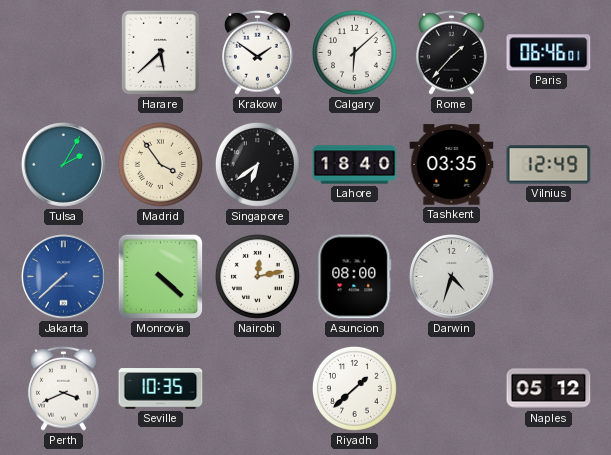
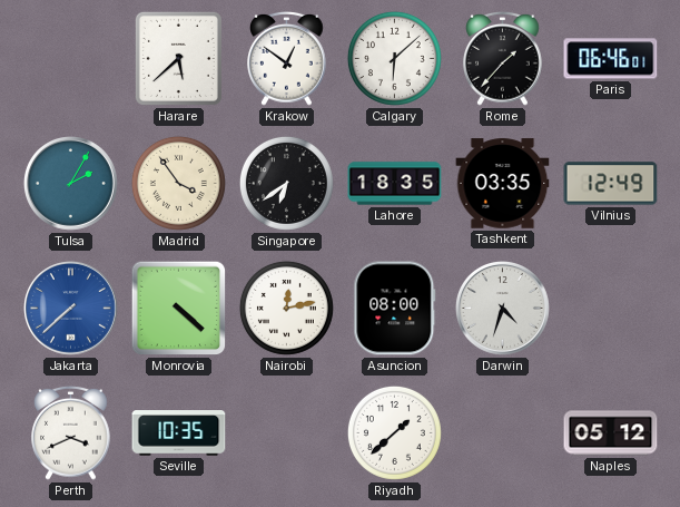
Krakow: 1:51 -> 12:51 (287, 58)
Lahore: 18:40 -> 18:35 (395, 184)
